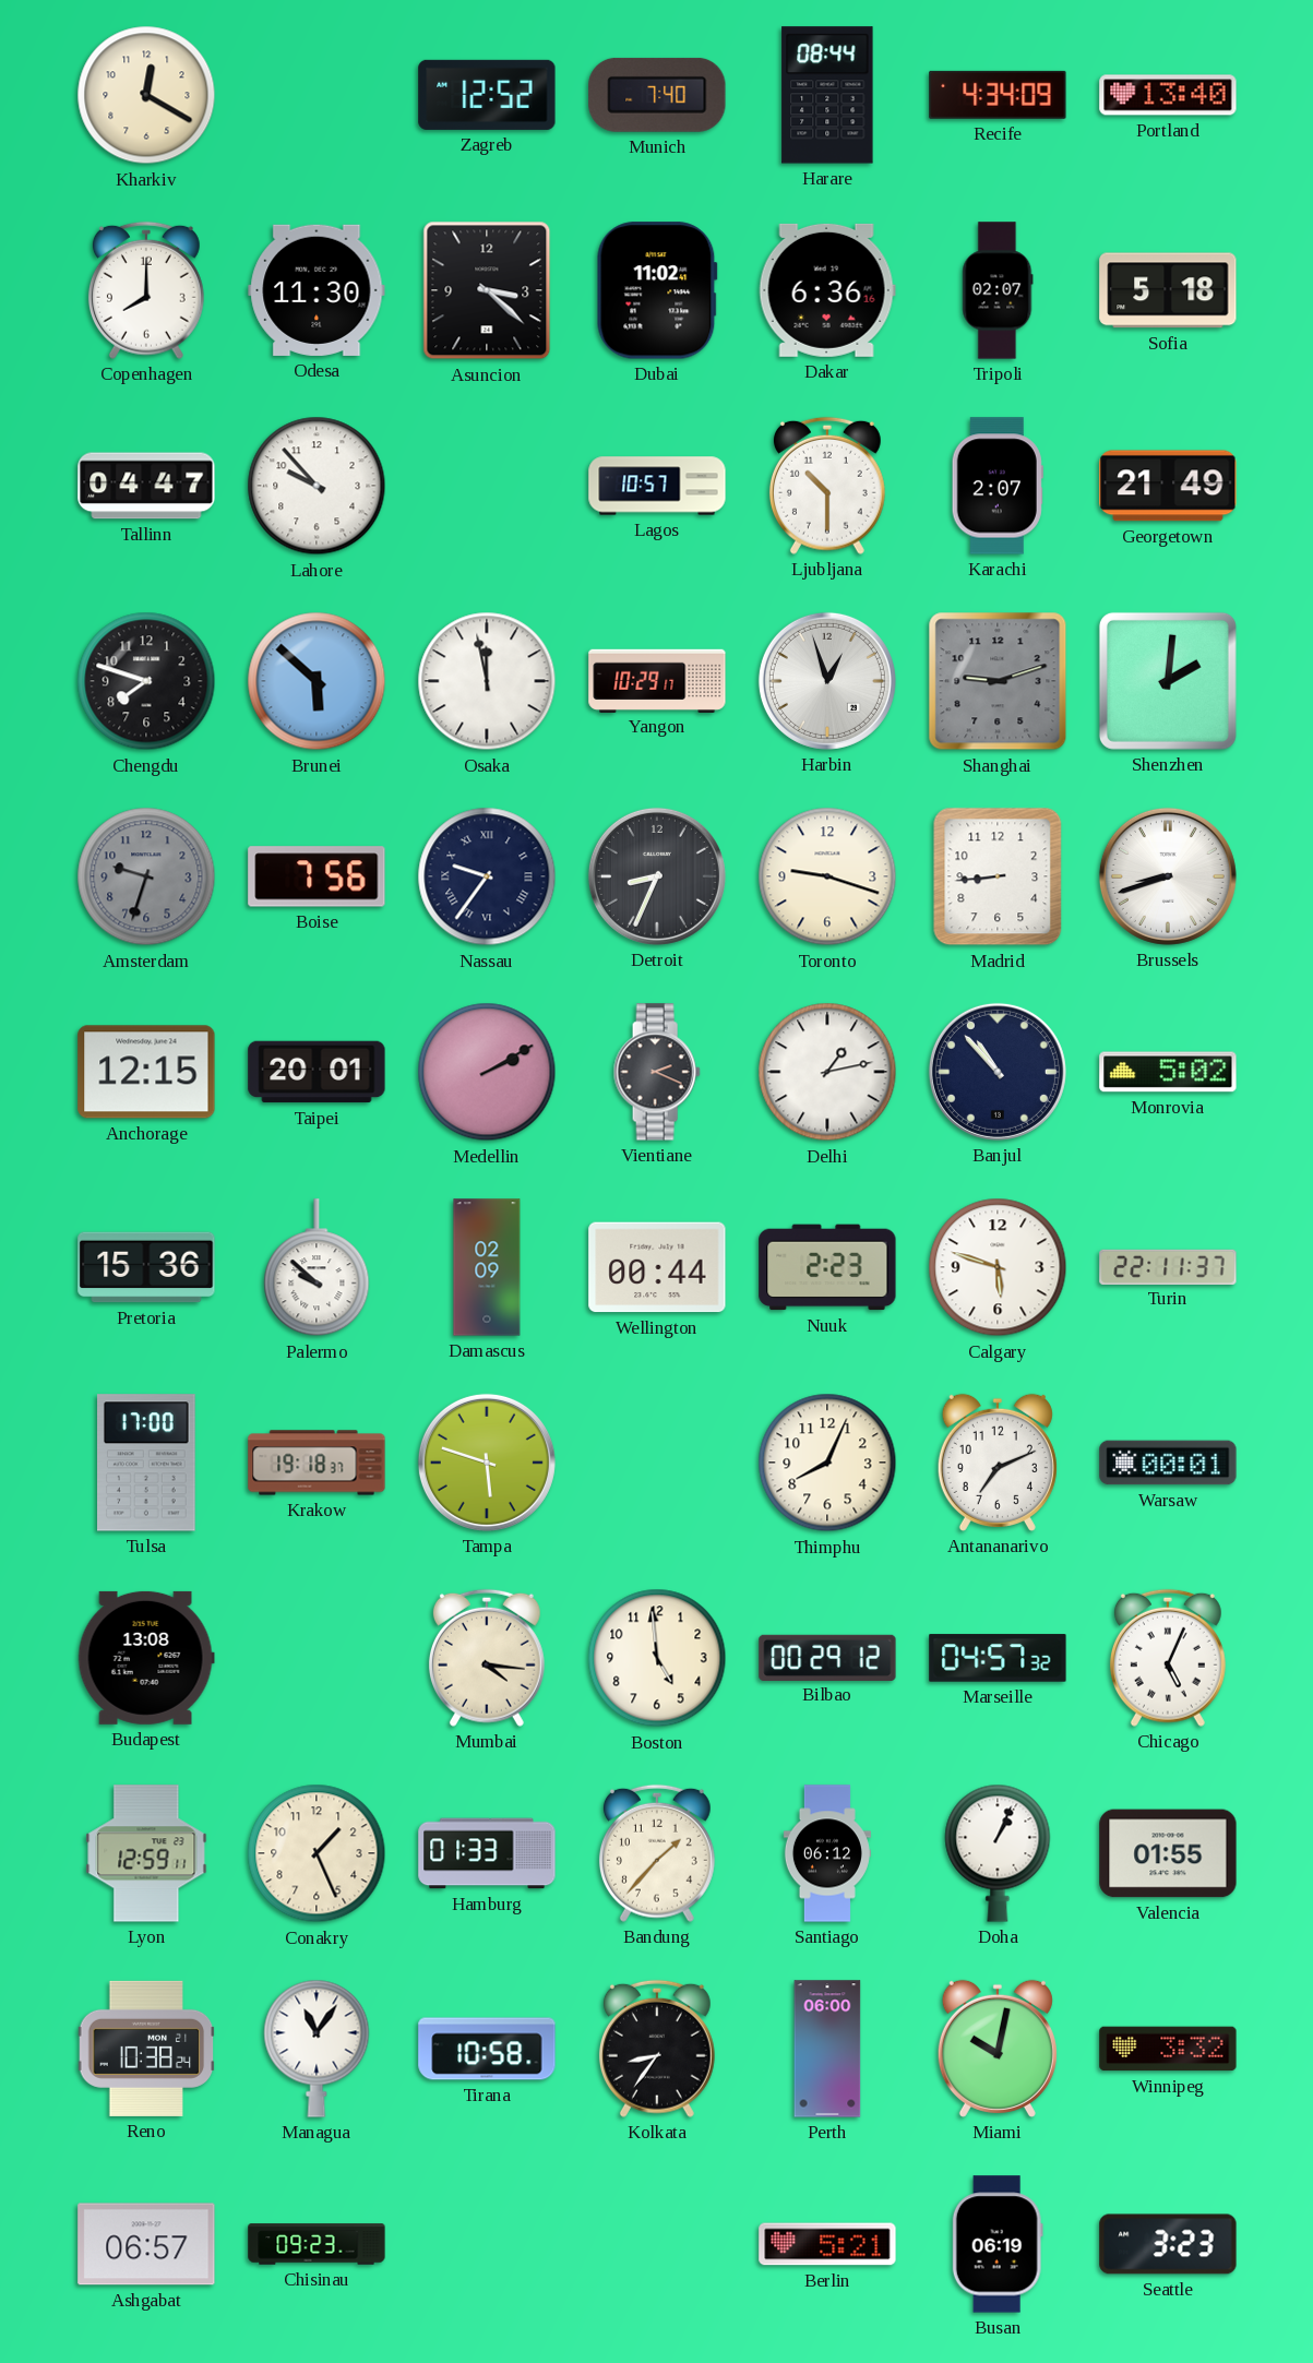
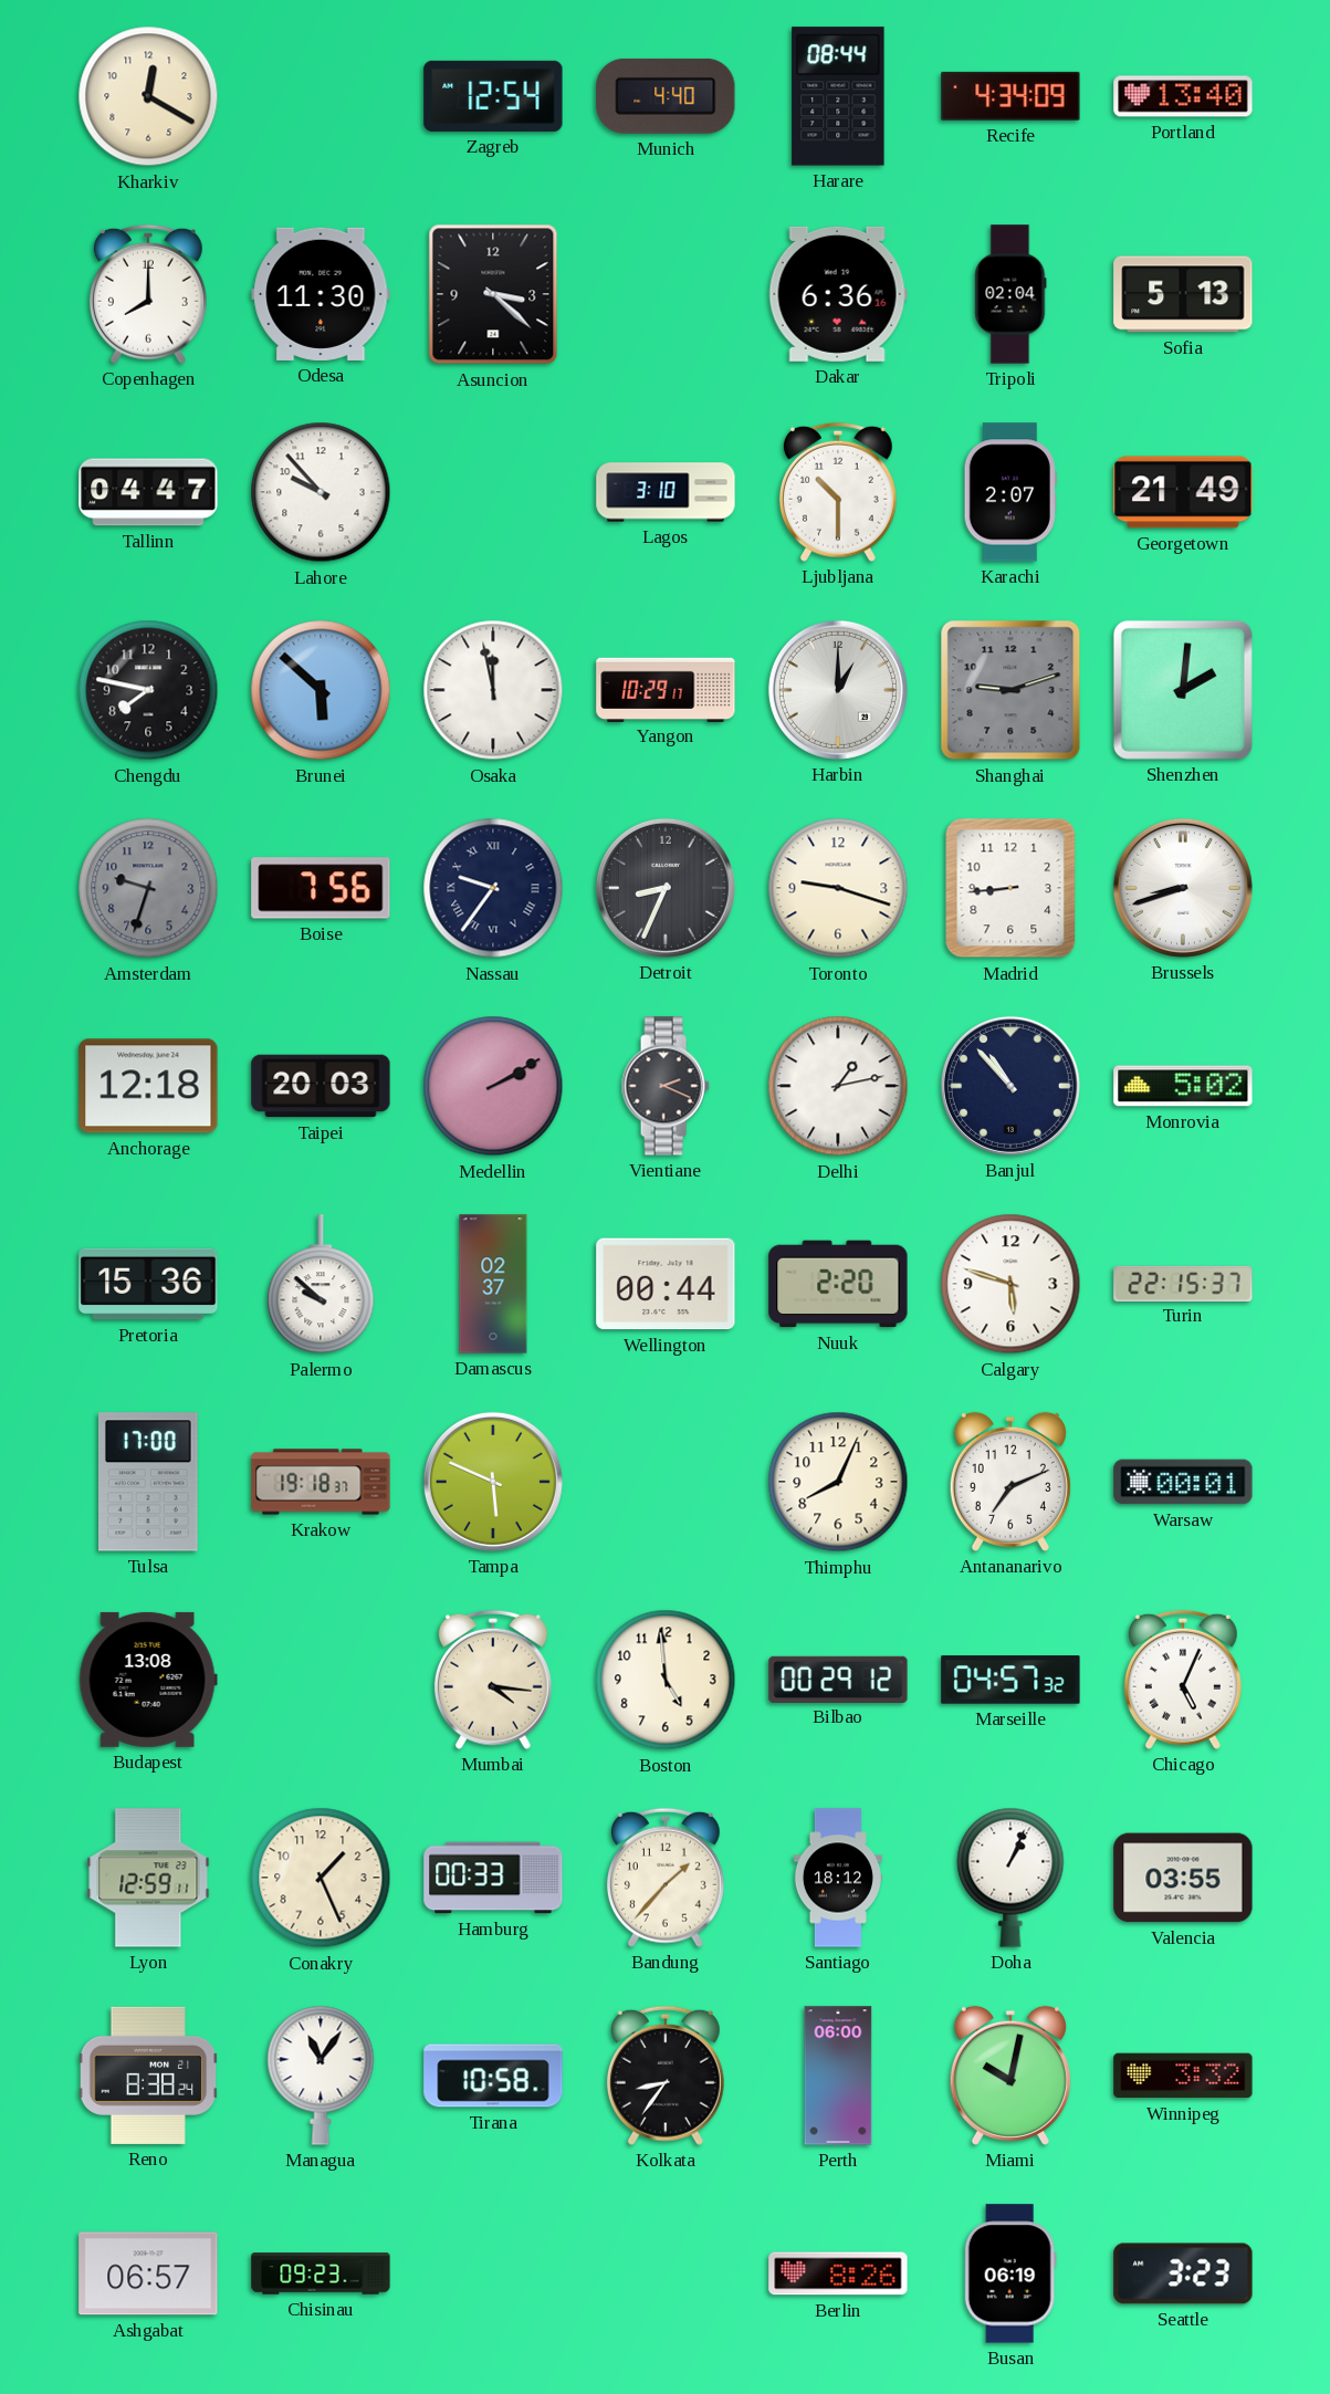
Zagreb: 12:52 -> 12:54 (493, 96)
Munich: 7:40 -> 4:40 (666, 96)
Dubai: 11:02 -> none (657, 290)
Tripoli: 02:07 -> 02:04 (1010, 294)
Sofia: 5:18 -> 5:13 (1183, 294)
Lagos: 10:57 -> 3:10 (666, 492)
Chengdu: 7:48 -> 7:47 (148, 690)
Harbin: 12:57 -> 1:00 (838, 690)
Anchorage: 12:15 -> 12:18 (148, 1086)
Taipei: 20:01 -> 20:03 (321, 1086)
Damascus: 02:09 -> 02:37 (493, 1284)
Nuuk: 2:23 -> 2:20 (838, 1284)
Turin: 22:11 -> 22:15 (1183, 1283)
Tampa: 5:48 -> 5:49 (493, 1482)
Hamburg: 01:33 -> 00:33 (493, 1878)
Santiago: 06:12 -> 18:12 (838, 1878)
Valencia: 01:55 -> 03:55 (1183, 1878)
Reno: 10:38 -> 8:38 (148, 2076)
Berlin: 5:21 -> 8:26 (838, 2273)
